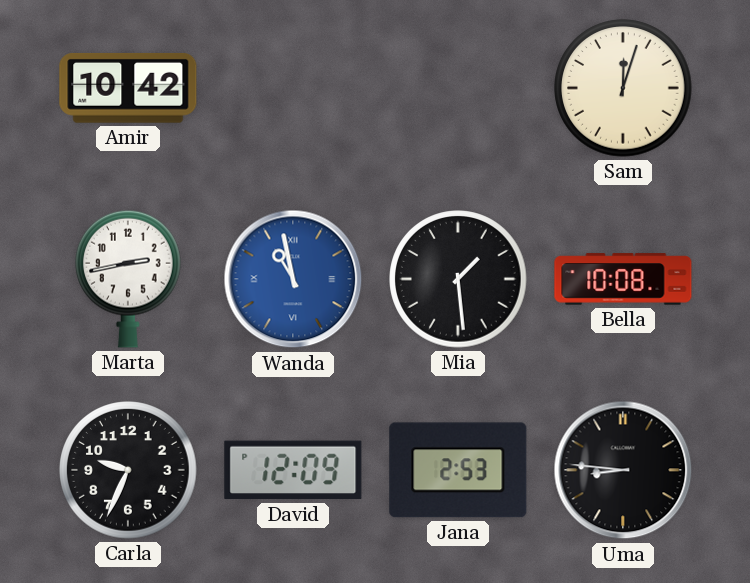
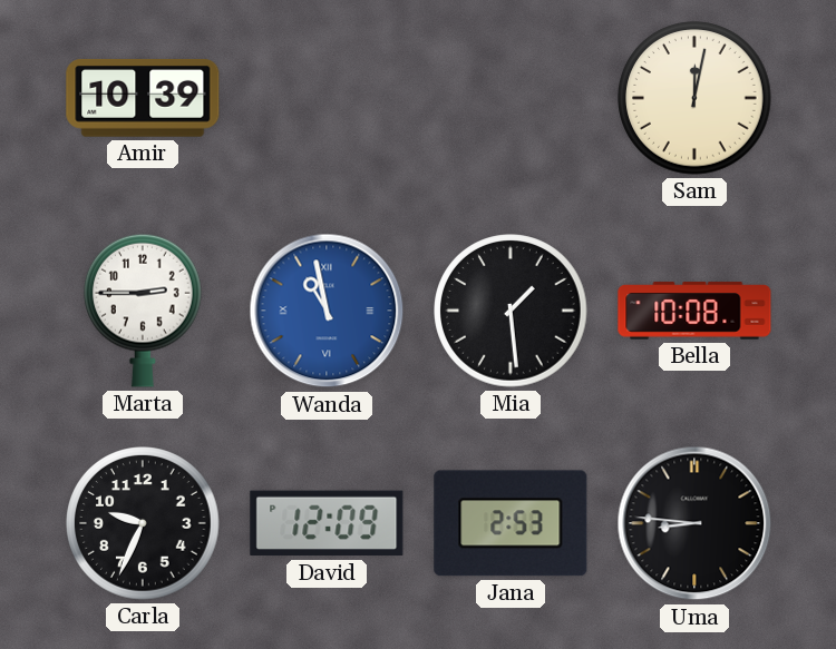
Amir: 10:42 -> 10:39 (143, 98)
Sam: 12:03 -> 12:02 (694, 98)
Marta: 2:43 -> 2:45 (144, 311)
